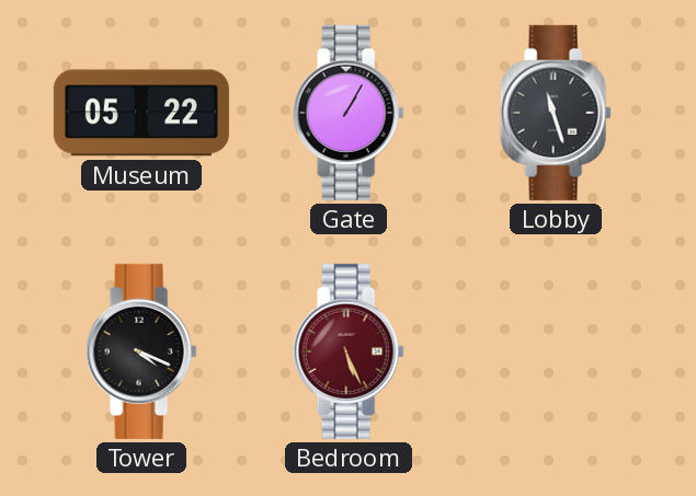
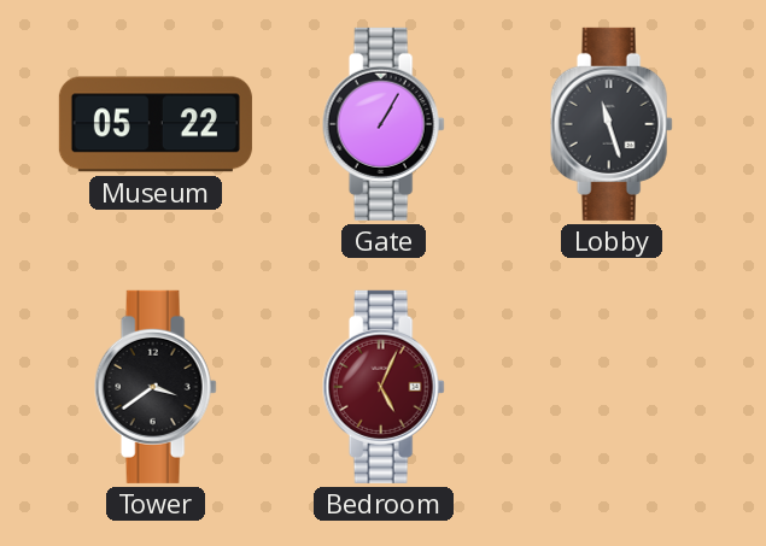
Tower: 4:19 -> 3:39 (156, 387)
Bedroom: 5:26 -> 5:04 (384, 387)
